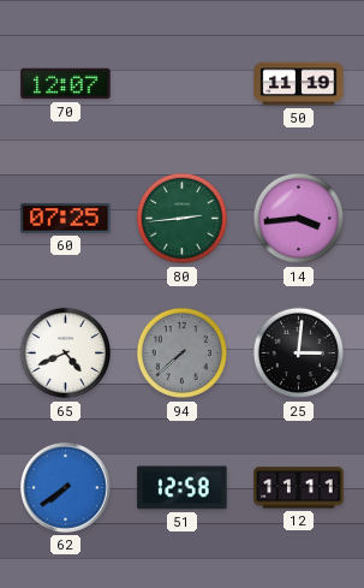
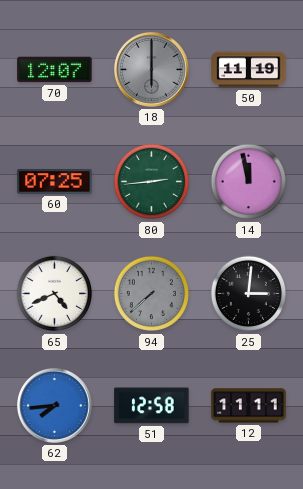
18: none -> 6:00 (151, 69)
14: 3:44 -> 11:58 (249, 182)
62: 7:39 -> 7:44 (54, 405)
